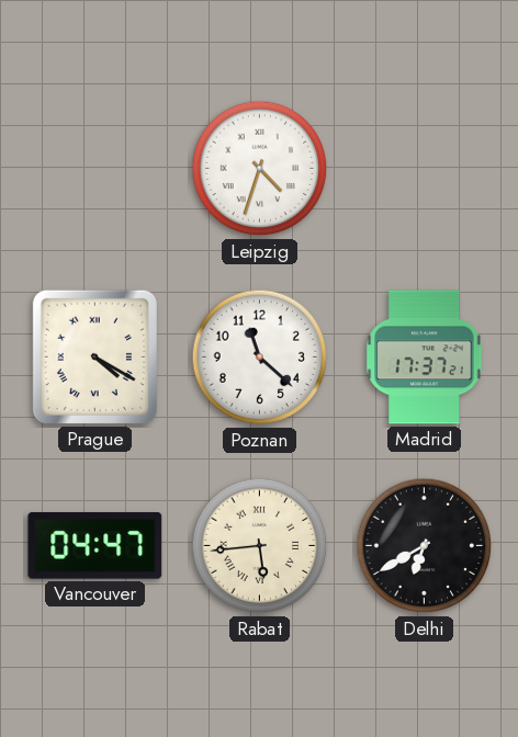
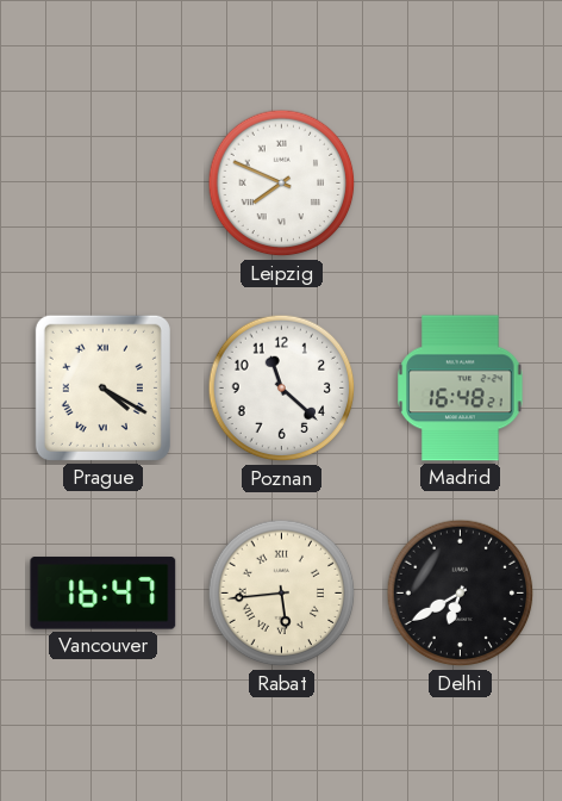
Leipzig: 4:33 -> 7:49 (282, 184)
Madrid: 17:37 -> 16:48 (461, 389)
Vancouver: 04:47 -> 16:47 (104, 594)
